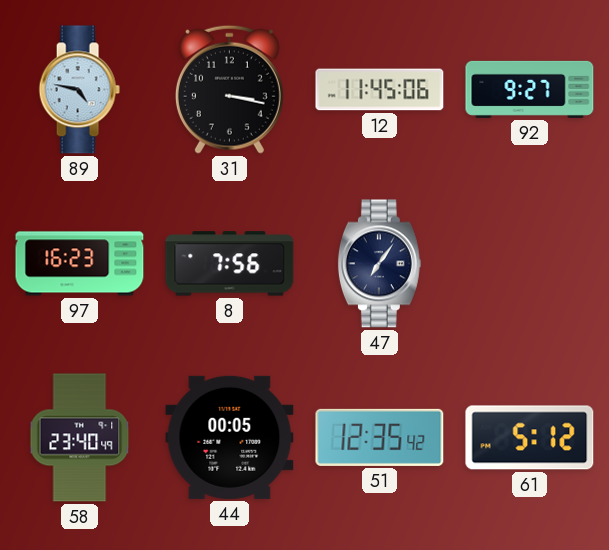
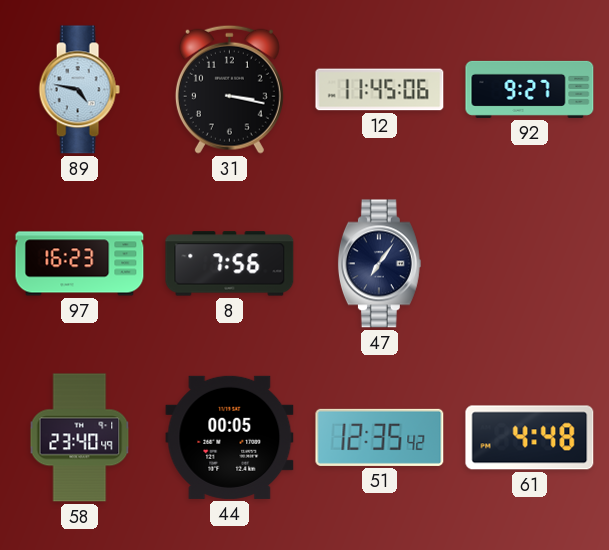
61: 5:12 -> 4:48 (530, 438)
